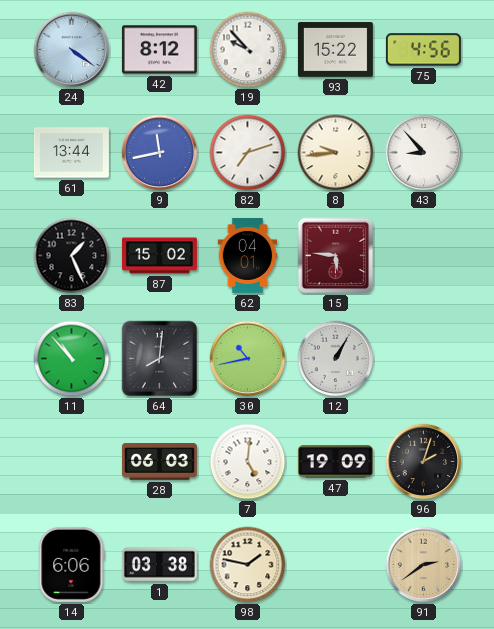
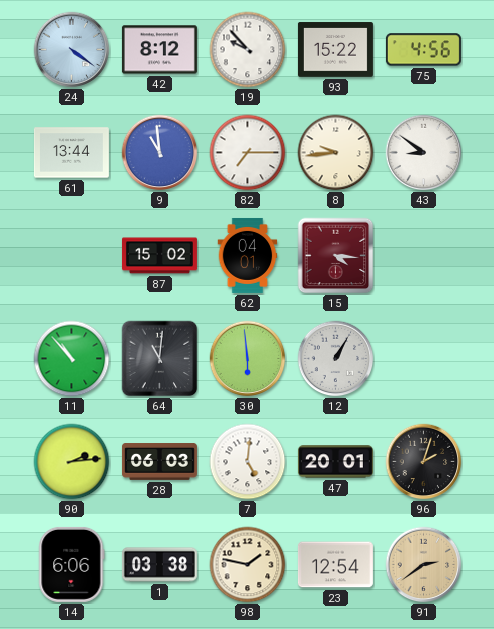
9: 11:43 -> 10:59 (160, 153)
82: 7:12 -> 7:15 (248, 153)
43: 8:53 -> 8:51 (424, 153)
83: 1:26 -> none (72, 256)
15: 5:46 -> 4:16 (336, 256)
64: 8:01 -> 11:01 (160, 359)
30: 10:43 -> 5:59 (248, 359)
90: none -> 2:14 (72, 462)
47: 19:09 -> 20:01 (335, 462)
23: none -> 12:54 (335, 565)
